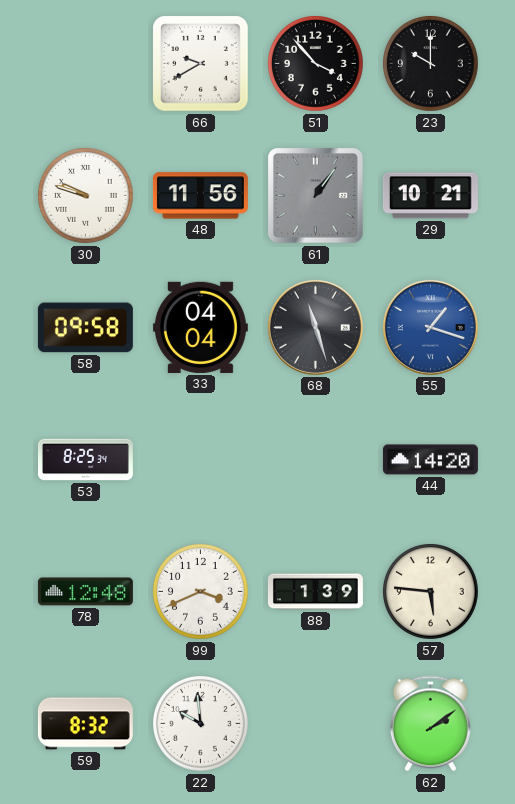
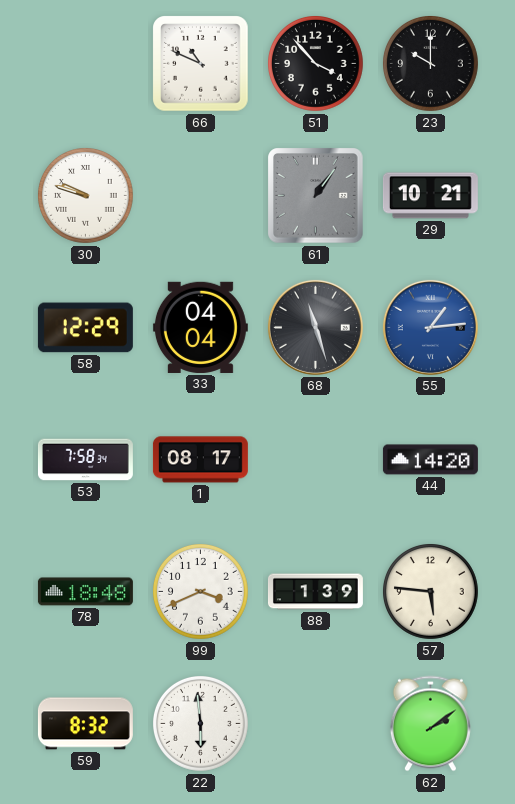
66: 9:40 -> 10:49 (201, 64)
48: 11:56 -> none (200, 196)
58: 09:58 -> 12:29 (85, 328)
55: 1:18 -> 1:14 (430, 327)
53: 8:25 -> 7:58 (85, 460)
1: none -> 08:17 (200, 460)
78: 12:48 -> 18:48 (85, 592)
22: 9:59 -> 5:59 (201, 724)
